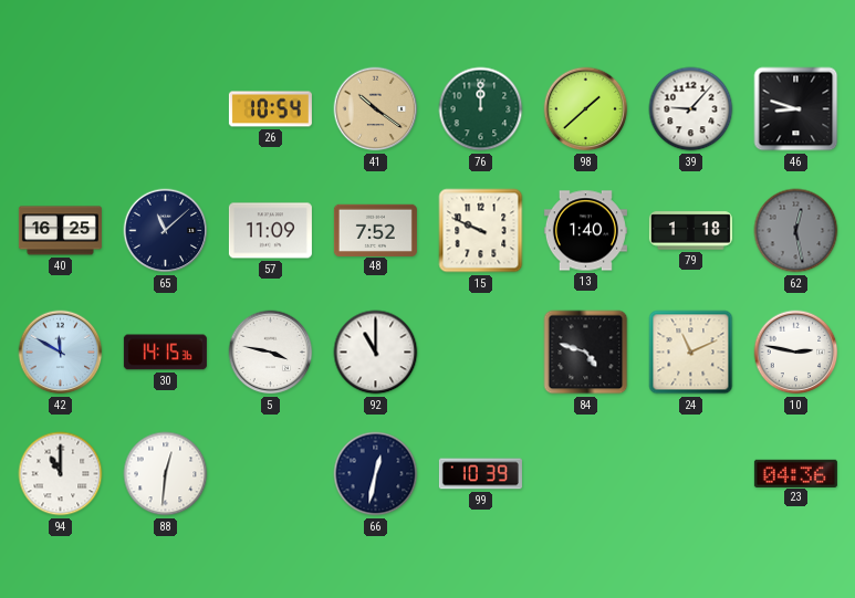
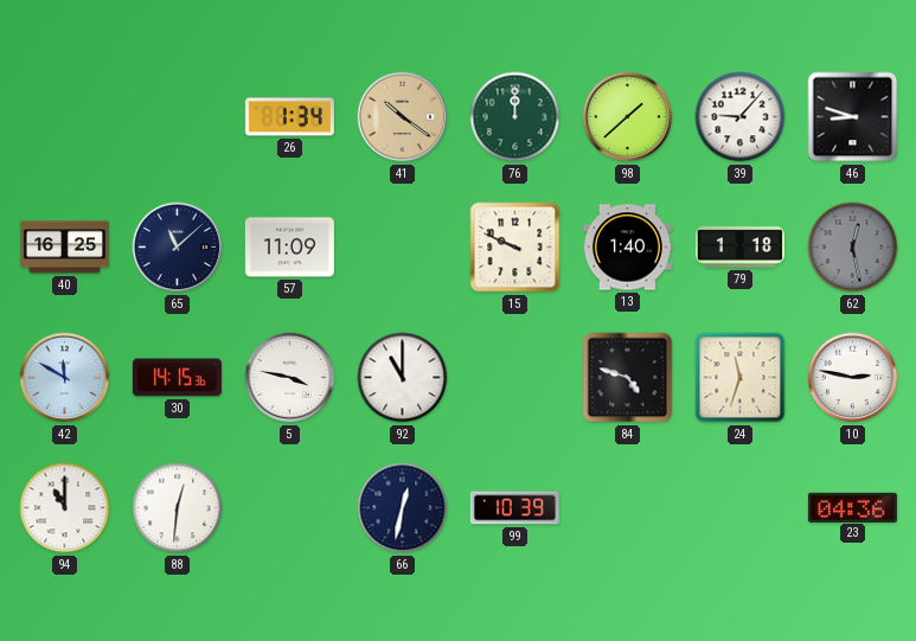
26: 10:54 -> 1:34 (289, 117)
48: 7:52 -> none (375, 230)
24: 11:11 -> 11:33 (741, 378)
